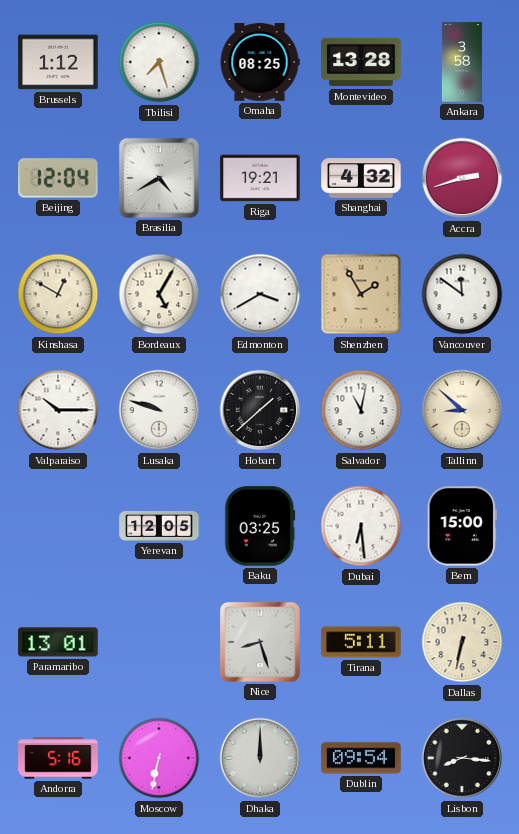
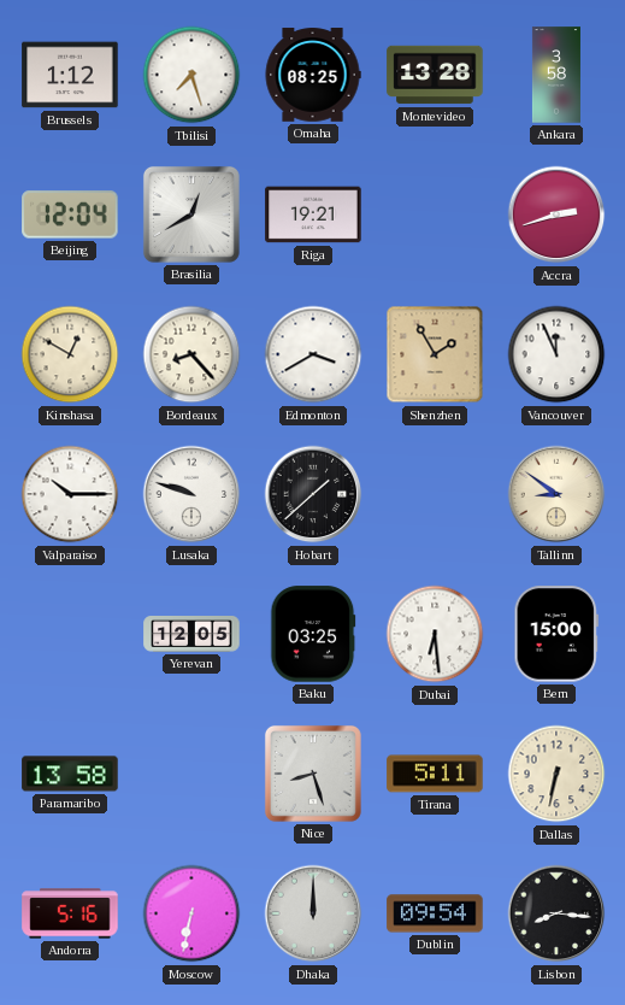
Brasilia: 4:40 -> 12:40 (191, 214)
Shanghai: 4:32 -> none (361, 178)
Bordeaux: 5:05 -> 8:23 (191, 354)
Vancouver: 11:51 -> 11:56 (556, 354)
Salvador: 11:02 -> none (361, 410)
Tallinn: 8:52 -> 8:51 (556, 494)
Paramaribo: 13:01 -> 13:58 (70, 774)
